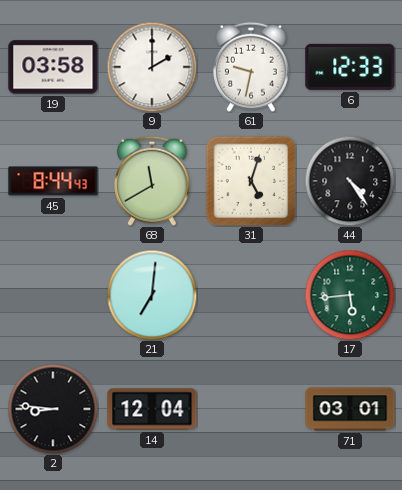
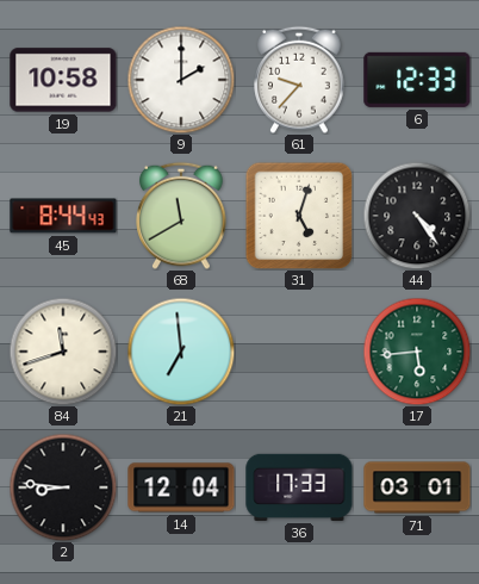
19: 03:58 -> 10:58 (63, 80)
61: 9:32 -> 9:37 (299, 80)
84: none -> 11:42 (63, 352)
21: 7:01 -> 6:59 (181, 352)
36: none -> 17:33 (299, 487)
